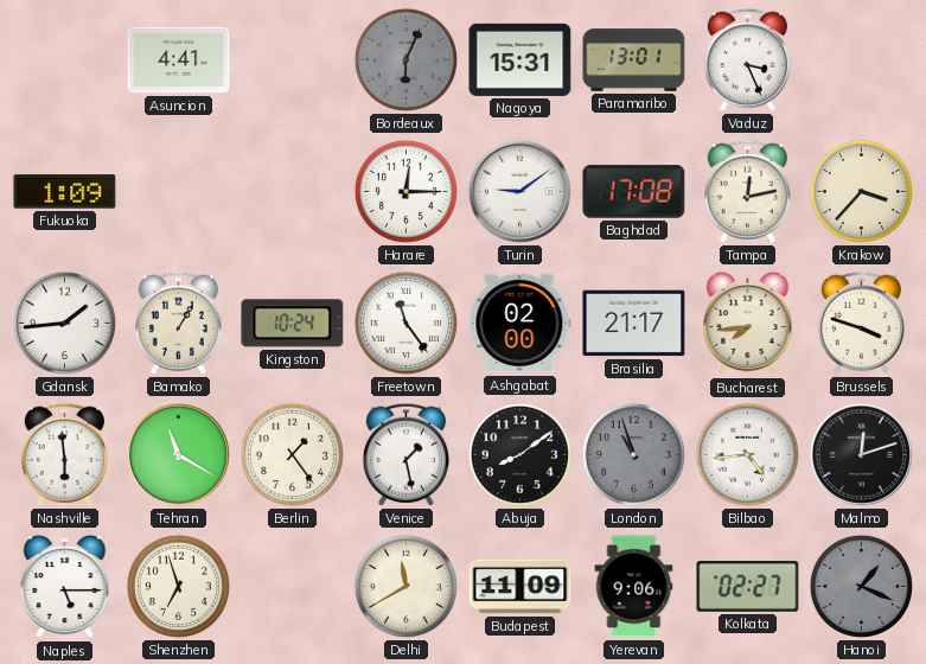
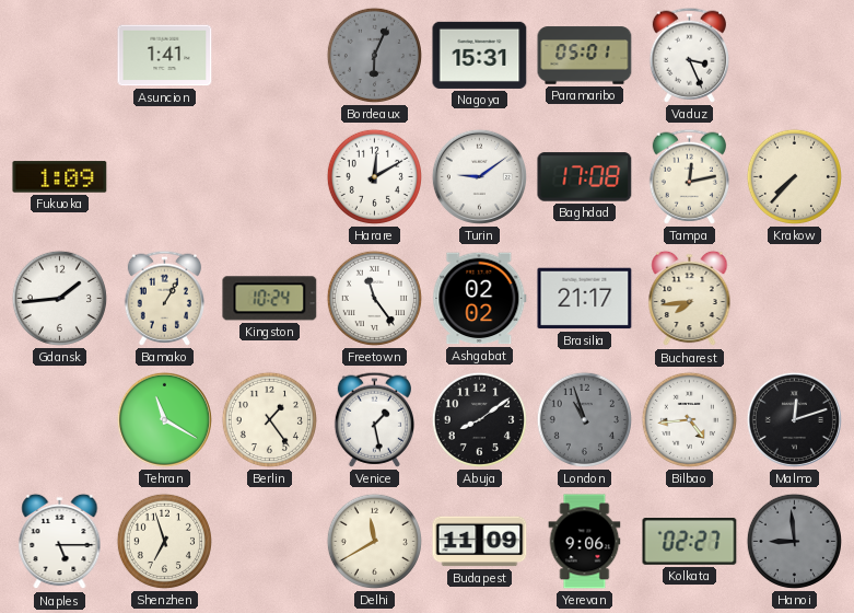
Asuncion: 4:41 -> 1:41 (165, 56)
Paramaribo: 13:01 -> 05:01 (585, 56)
Harare: 12:15 -> 12:10 (374, 176)
Krakow: 3:37 -> 7:37 (794, 176)
Ashgabat: 02:00 -> 02:02 (480, 299)
Brussels: 3:48 -> none (861, 323)
Nashville: 5:59 -> none (64, 454)
Hanoi: 1:19 -> 8:59 (794, 541)
